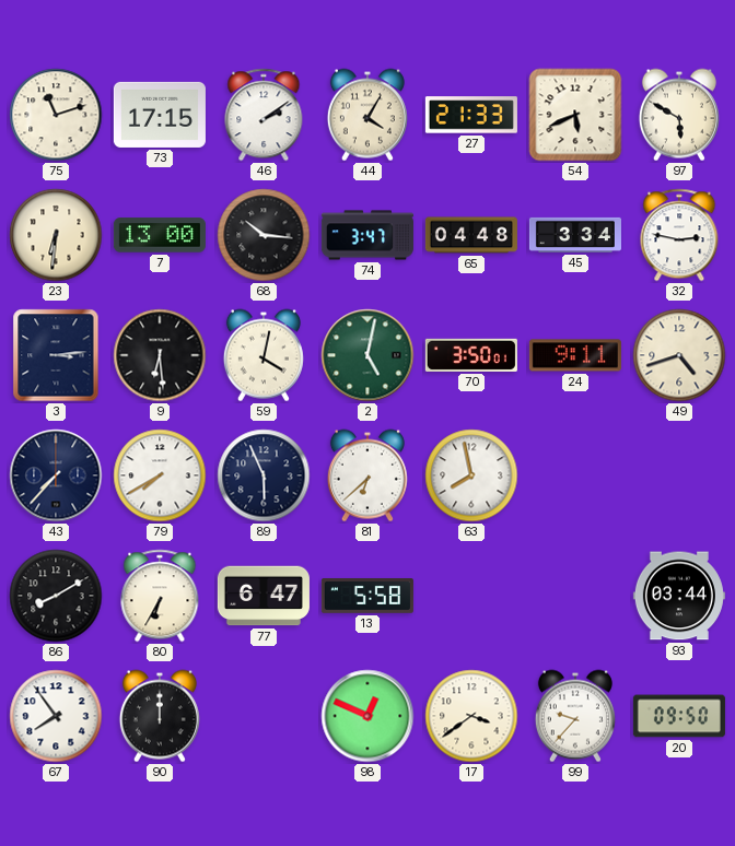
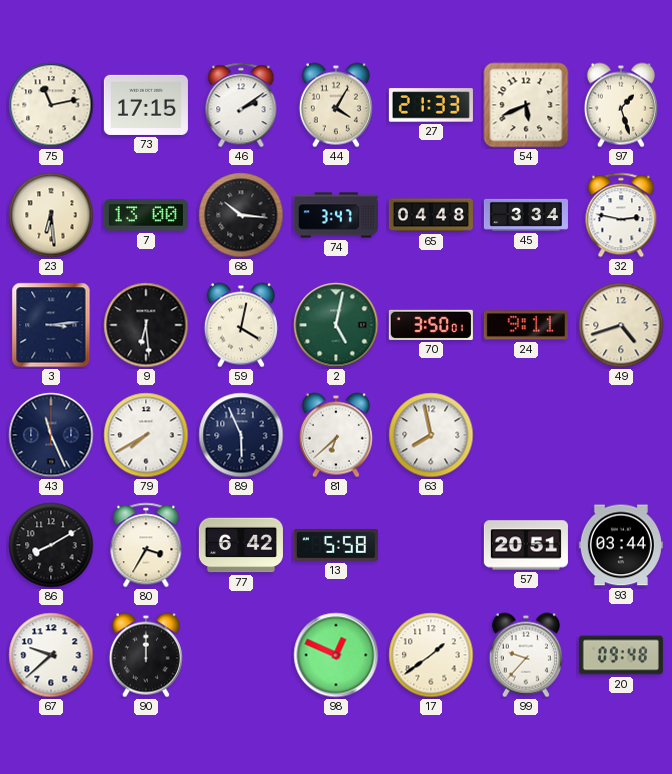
75: 11:12 -> 11:13 (51, 105)
97: 5:50 -> 1:27 (621, 105)
23: 6:31 -> 6:29 (51, 215)
43: 7:37 -> 11:26 (51, 435)
80: 6:35 -> 3:35 (146, 545)
77: 6:47 -> 6:42 (241, 545)
57: none -> 20:51 (526, 545)
67: 7:54 -> 9:38 (51, 655)
17: 3:39 -> 1:39 (431, 655)
20: 09:50 -> 09:48 (621, 655)
